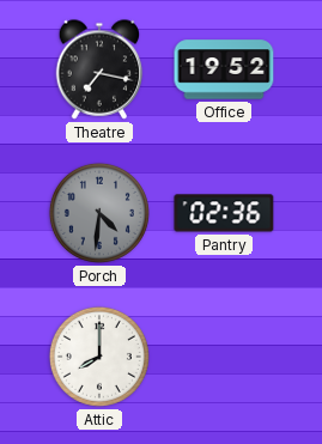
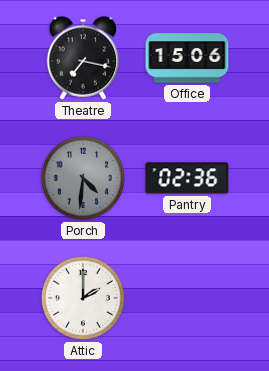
Office: 19:52 -> 15:06 (187, 58)
Attic: 8:00 -> 2:00 (83, 298)
